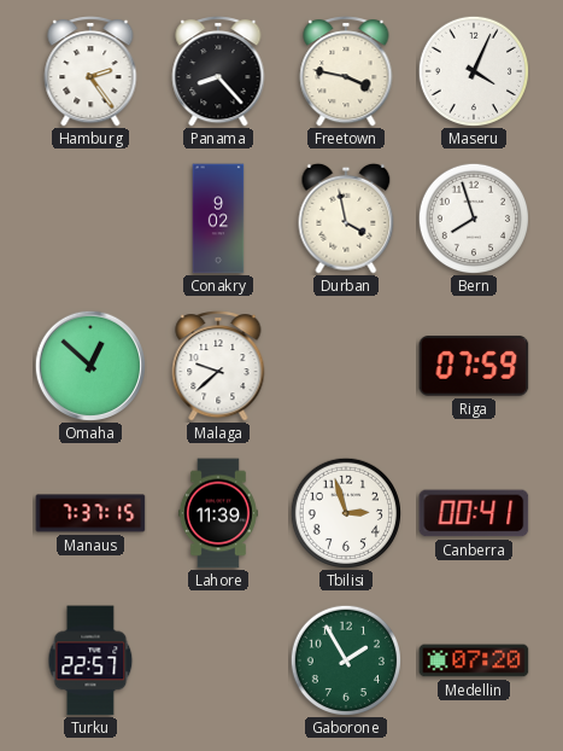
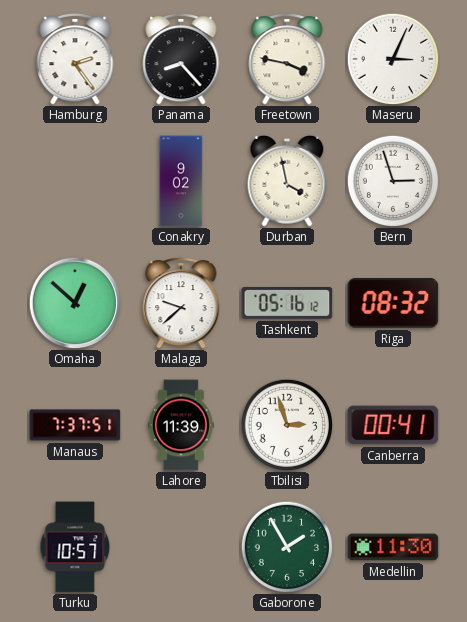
Maseru: 4:04 -> 3:04 (392, 58)
Bern: 7:57 -> 2:57 (392, 180)
Tashkent: none -> 05:16 (287, 303)
Riga: 07:59 -> 08:32 (393, 303)
Manaus: 7:37:15 -> 7:37:51 (75, 425)
Turku: 22:57 -> 10:57 (75, 547)
Medellin: 07:20 -> 11:30 (393, 547)
